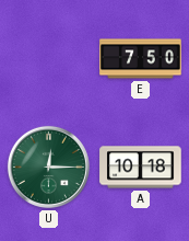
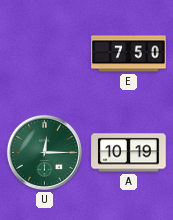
A: 10:18 -> 10:19 (129, 153)
